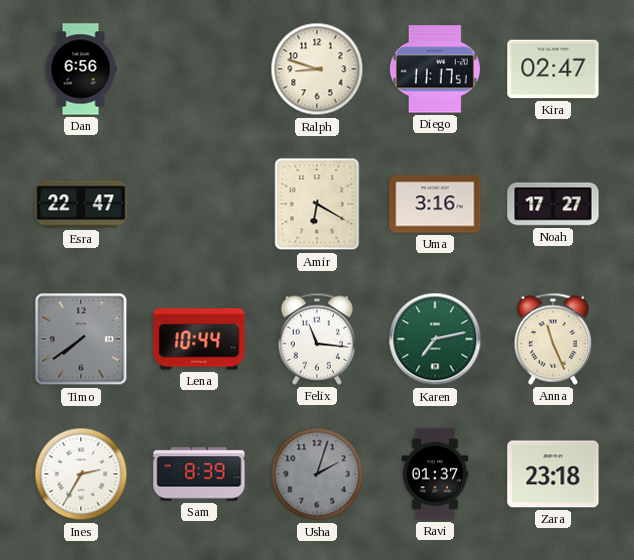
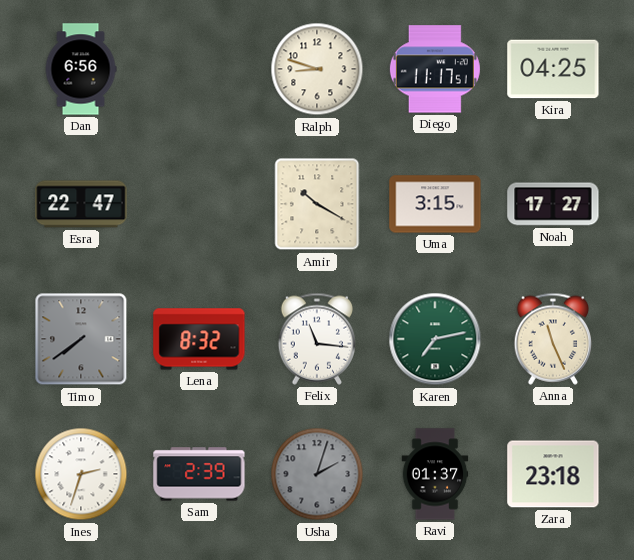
Kira: 02:47 -> 04:25 (553, 69)
Amir: 6:20 -> 10:20 (317, 204)
Uma: 3:16 -> 3:15 (435, 204)
Lena: 10:44 -> 8:32 (199, 339)
Ines: 2:35 -> 2:33 (81, 474)
Sam: 8:39 -> 2:39 (199, 474)
